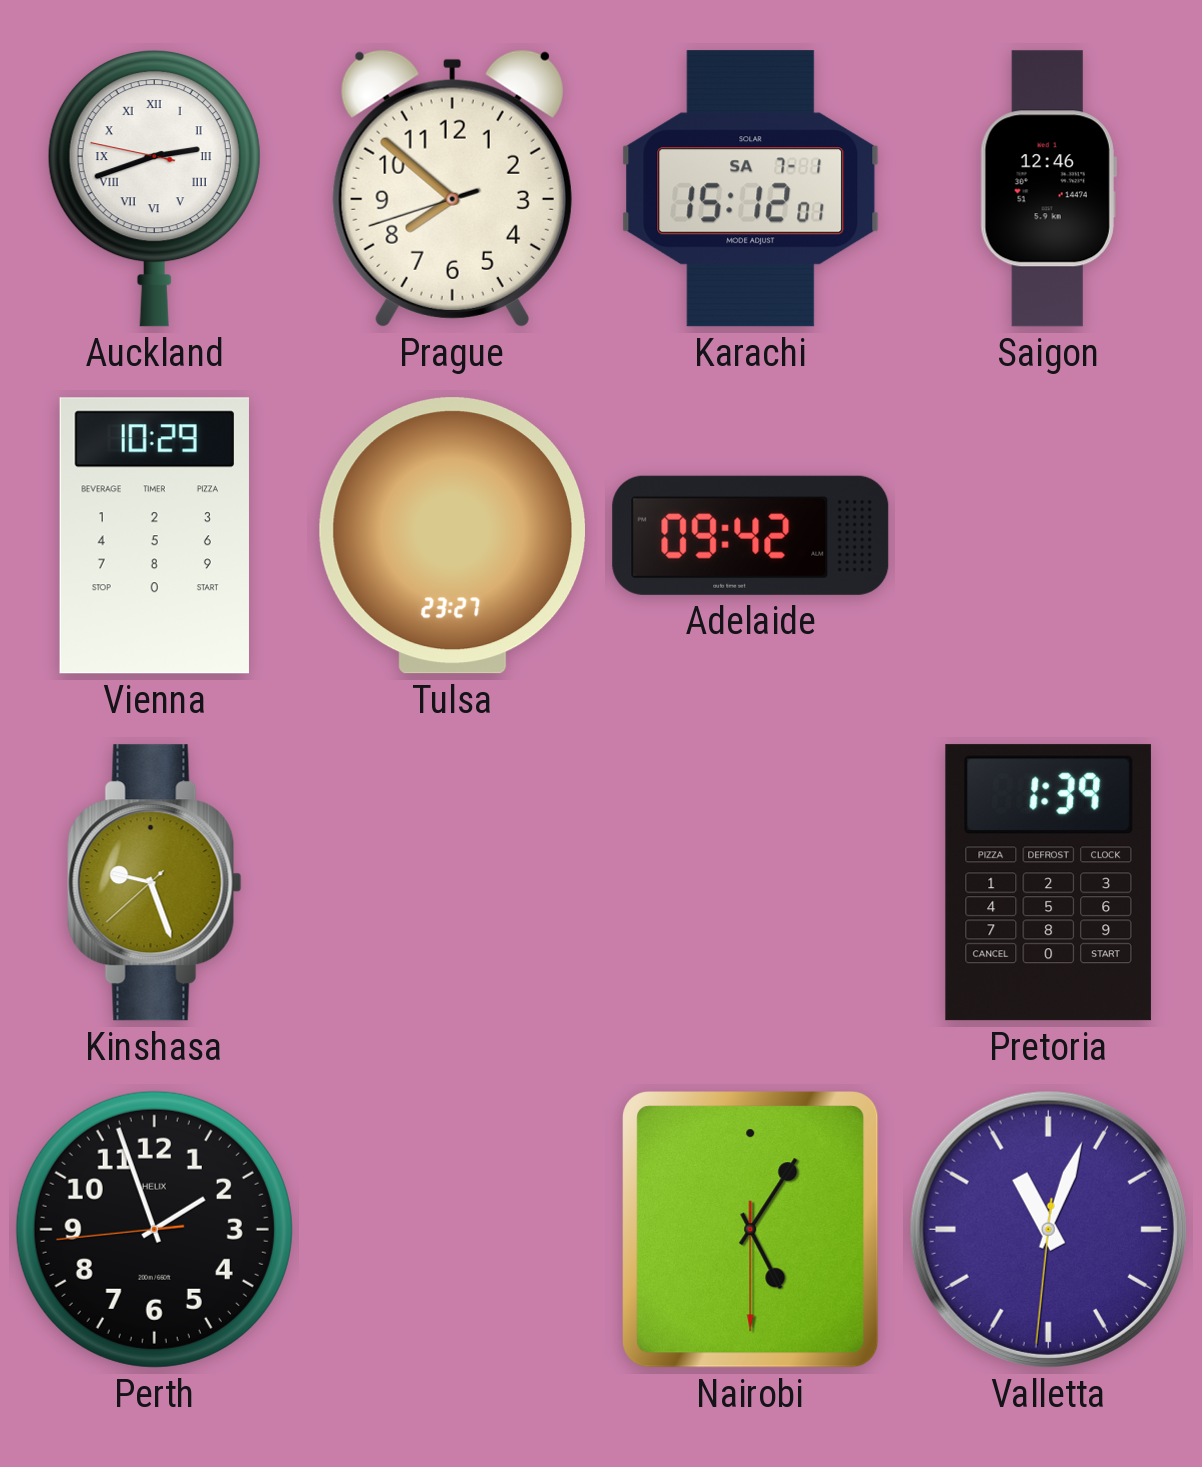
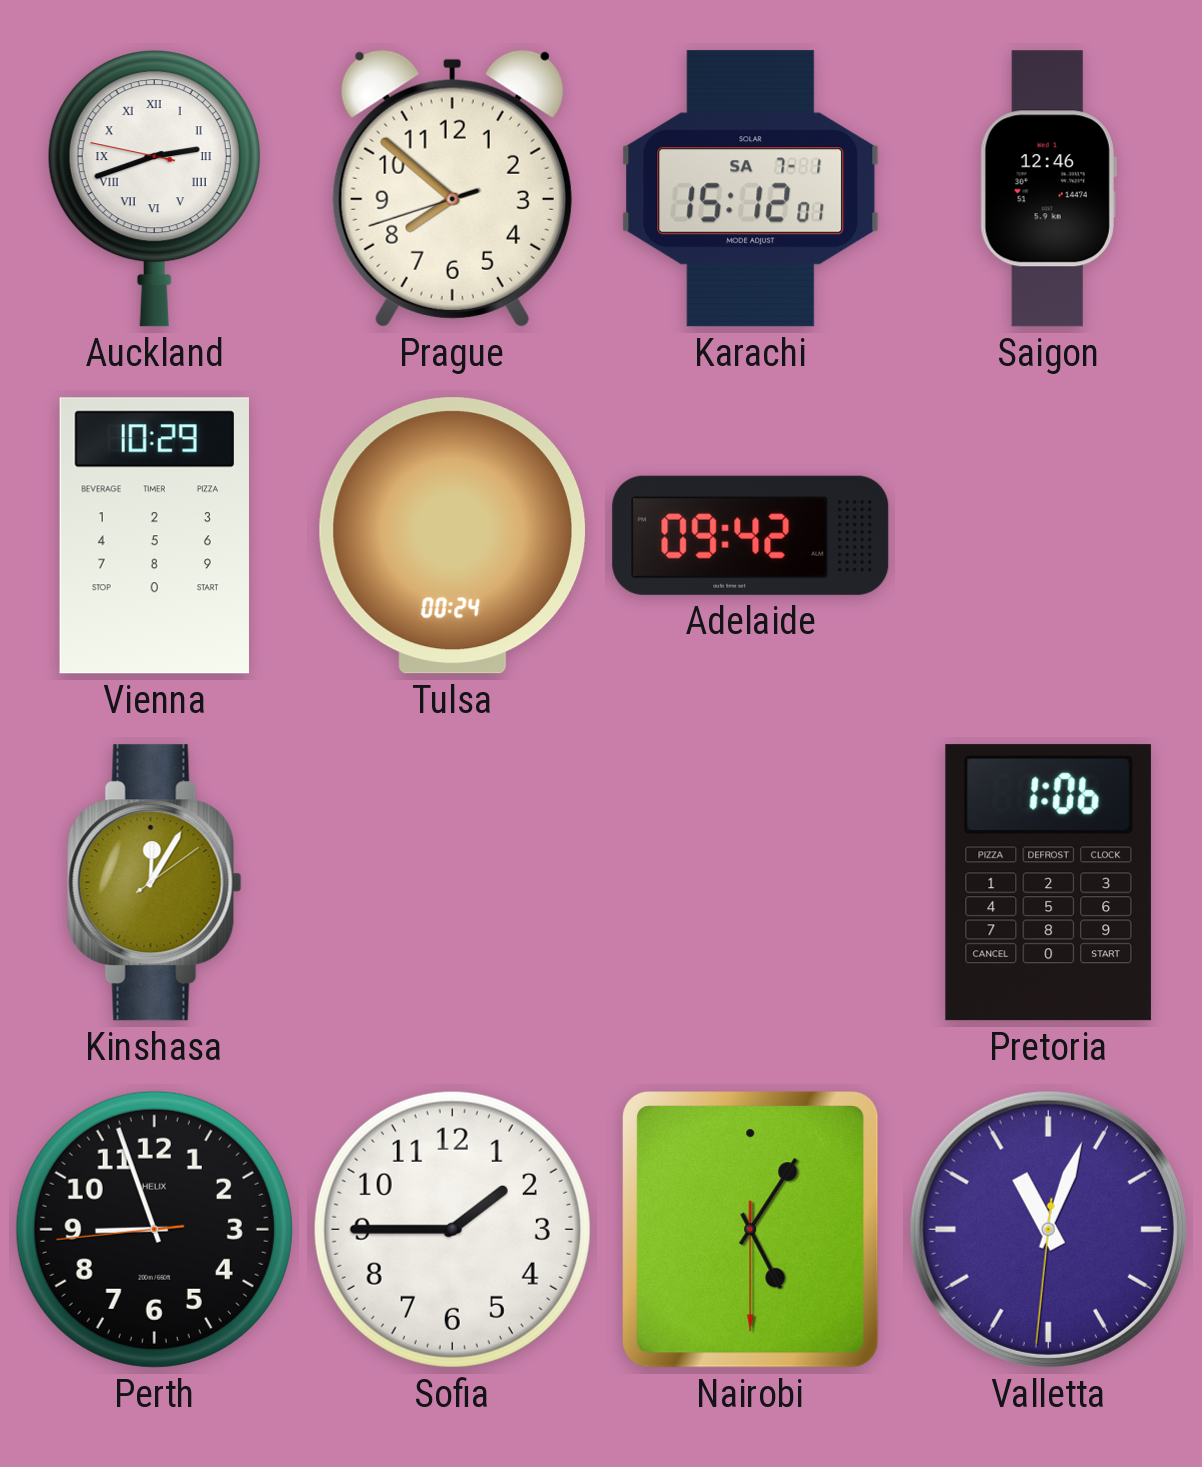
Tulsa: 23:27 -> 00:24 (452, 536)
Kinshasa: 9:26 -> 12:05 (154, 883)
Pretoria: 1:39 -> 1:06 (1048, 883)
Perth: 1:56 -> 8:56 (154, 1229)
Sofia: none -> 1:45 (452, 1229)
